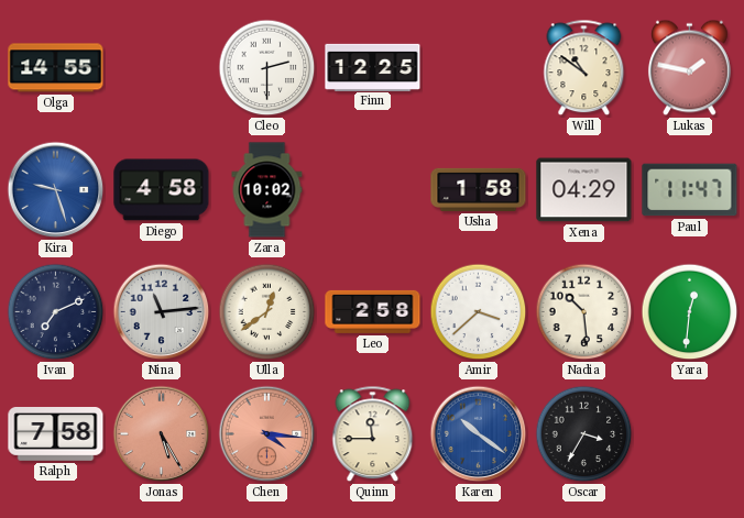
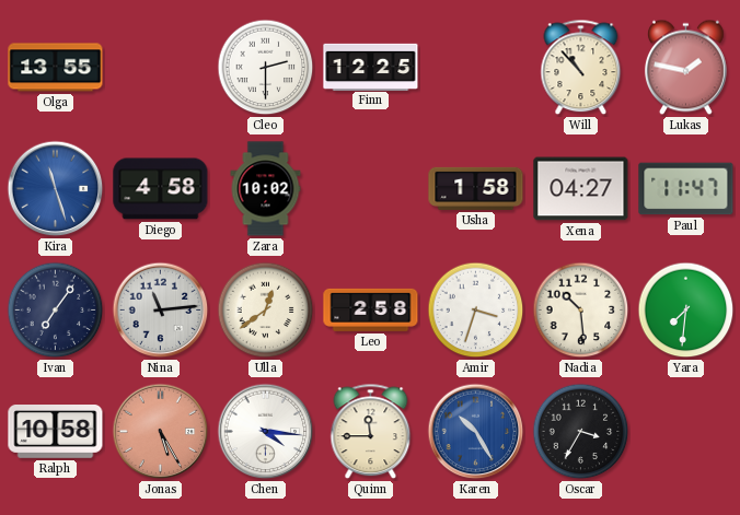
Olga: 14:55 -> 13:55 (56, 68)
Will: 10:51 -> 10:53 (581, 68)
Kira: 9:27 -> 11:27 (56, 189)
Xena: 04:29 -> 04:27 (581, 189)
Ivan: 7:11 -> 7:06 (56, 311)
Amir: 3:38 -> 3:33 (476, 311)
Yara: 12:31 -> 7:31 (686, 311)
Ralph: 7:58 -> 10:58 (56, 432)
Chen dial: salmon -> white (266, 432)
Karen: 10:21 -> 10:25 (476, 432)
